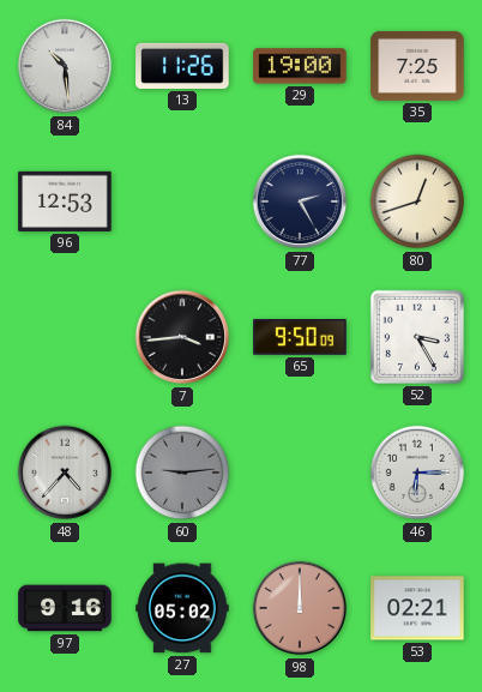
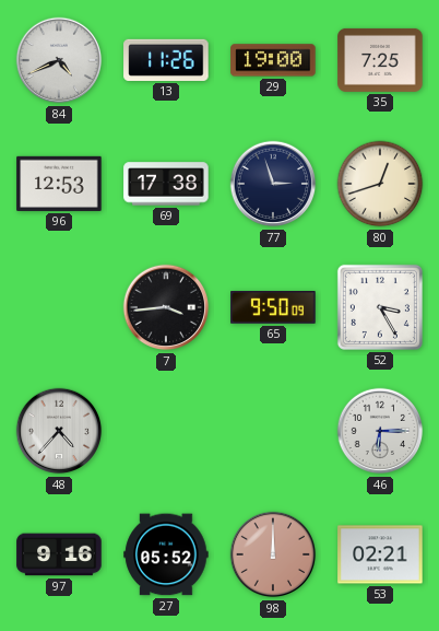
84: 10:29 -> 4:41 (59, 60)
69: none -> 17:38 (166, 184)
77: 2:25 -> 2:57 (273, 184)
60: 9:14 -> none (182, 473)
27: 05:02 -> 05:52 (166, 554)
